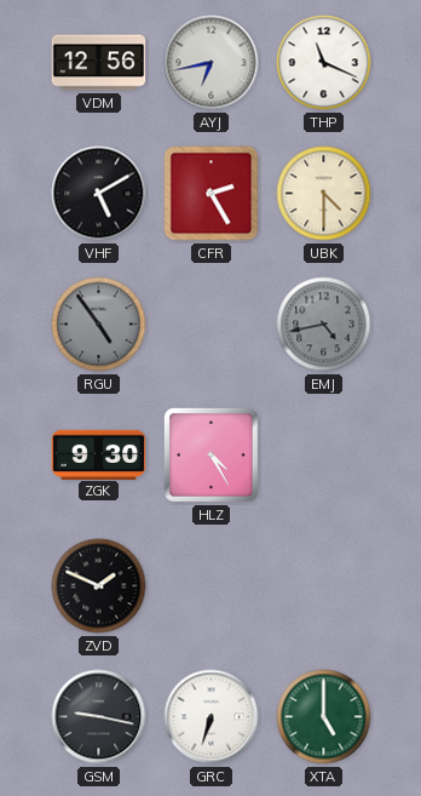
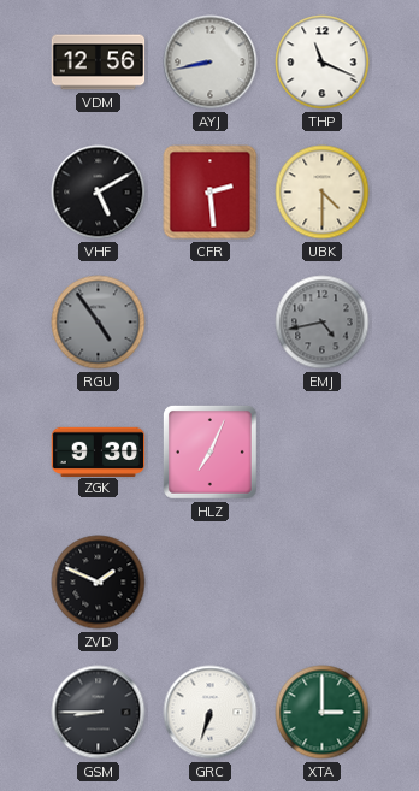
AYJ: 6:43 -> 8:43 (211, 63)
CFR: 2:25 -> 2:29 (211, 193)
HLZ: 4:25 -> 7:04 (209, 451)
GSM: 9:17 -> 8:45 (99, 713)
XTA: 5:00 -> 3:00 (323, 713)
